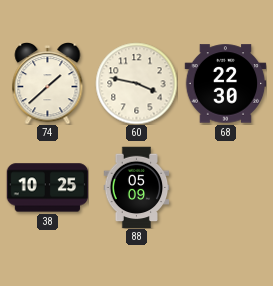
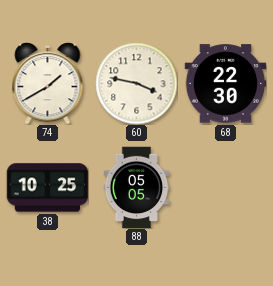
74: 1:38 -> 1:40 (48, 84)
88: 05:09 -> 05:05 (137, 187)
